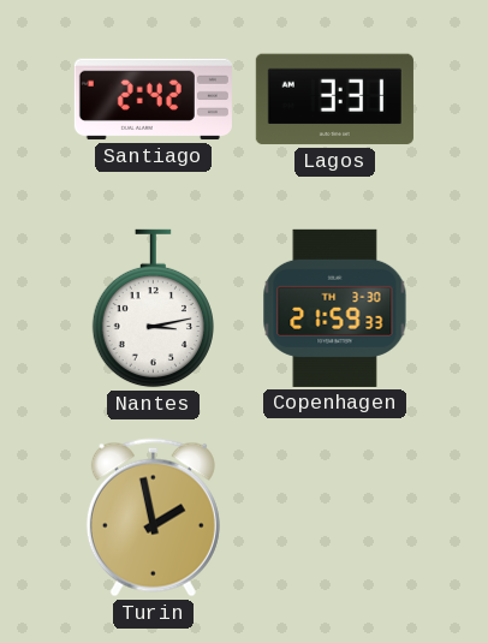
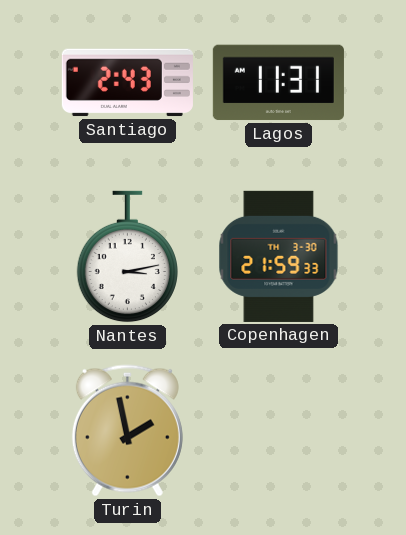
Santiago: 2:42 -> 2:43 (127, 83)
Lagos: 3:31 -> 11:31 (278, 83)
